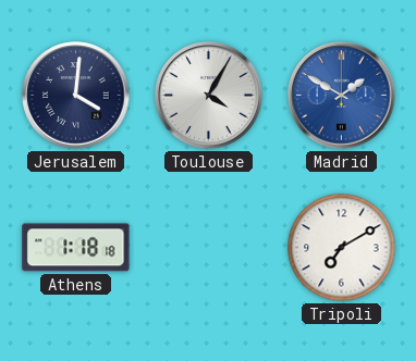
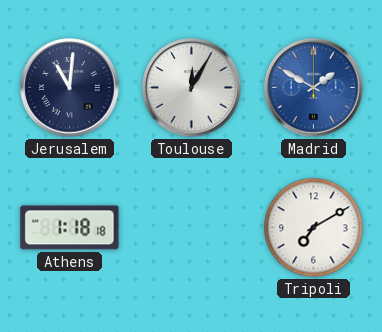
Jerusalem: 4:01 -> 11:01 (70, 88)
Toulouse: 4:05 -> 12:05 (192, 88)
